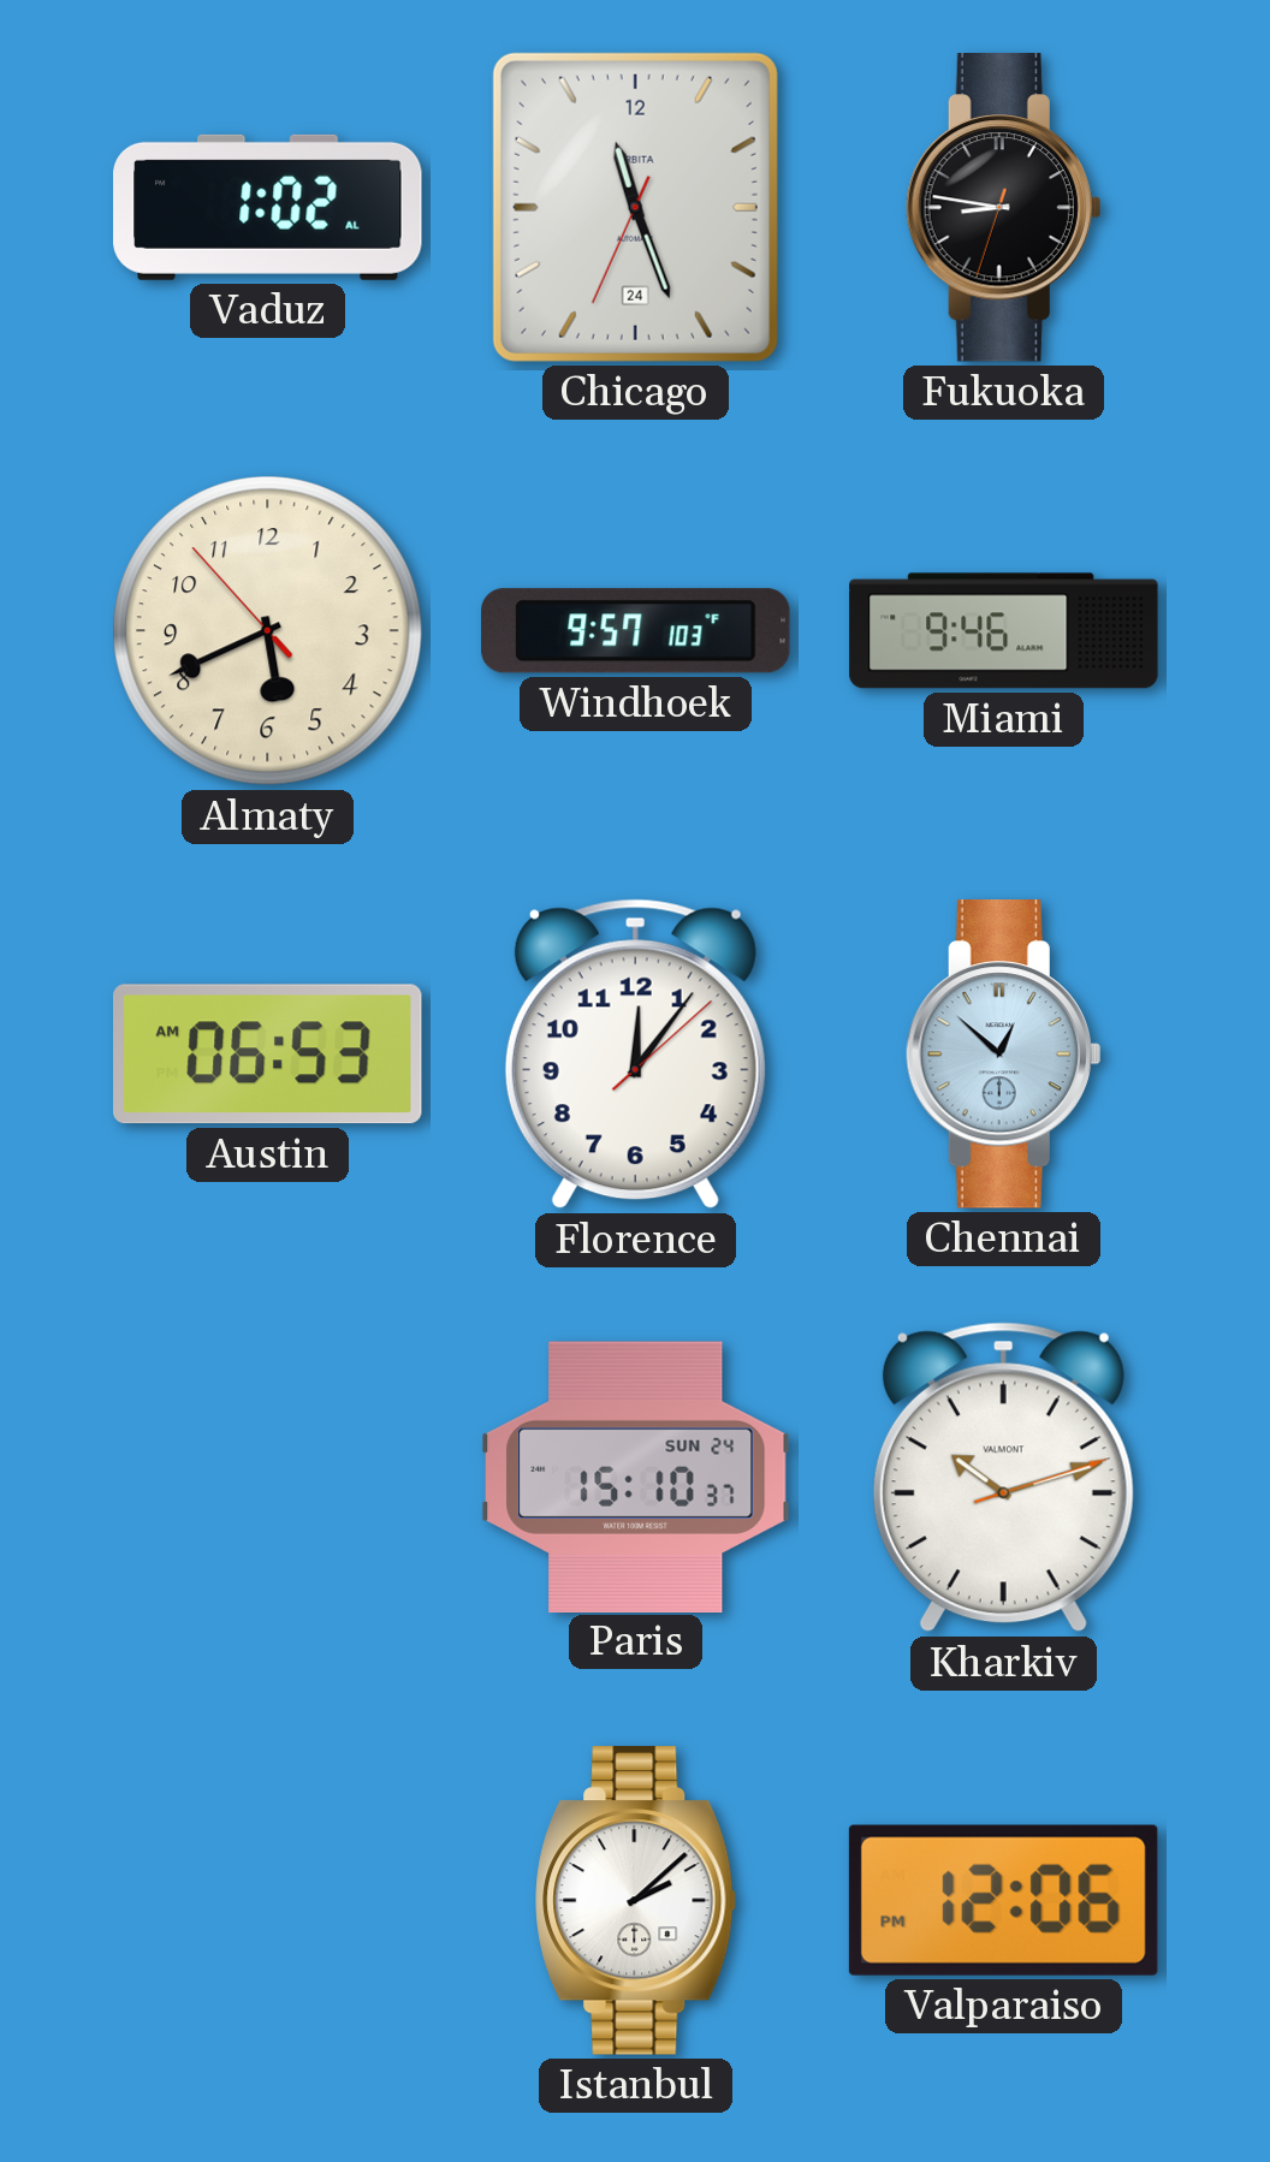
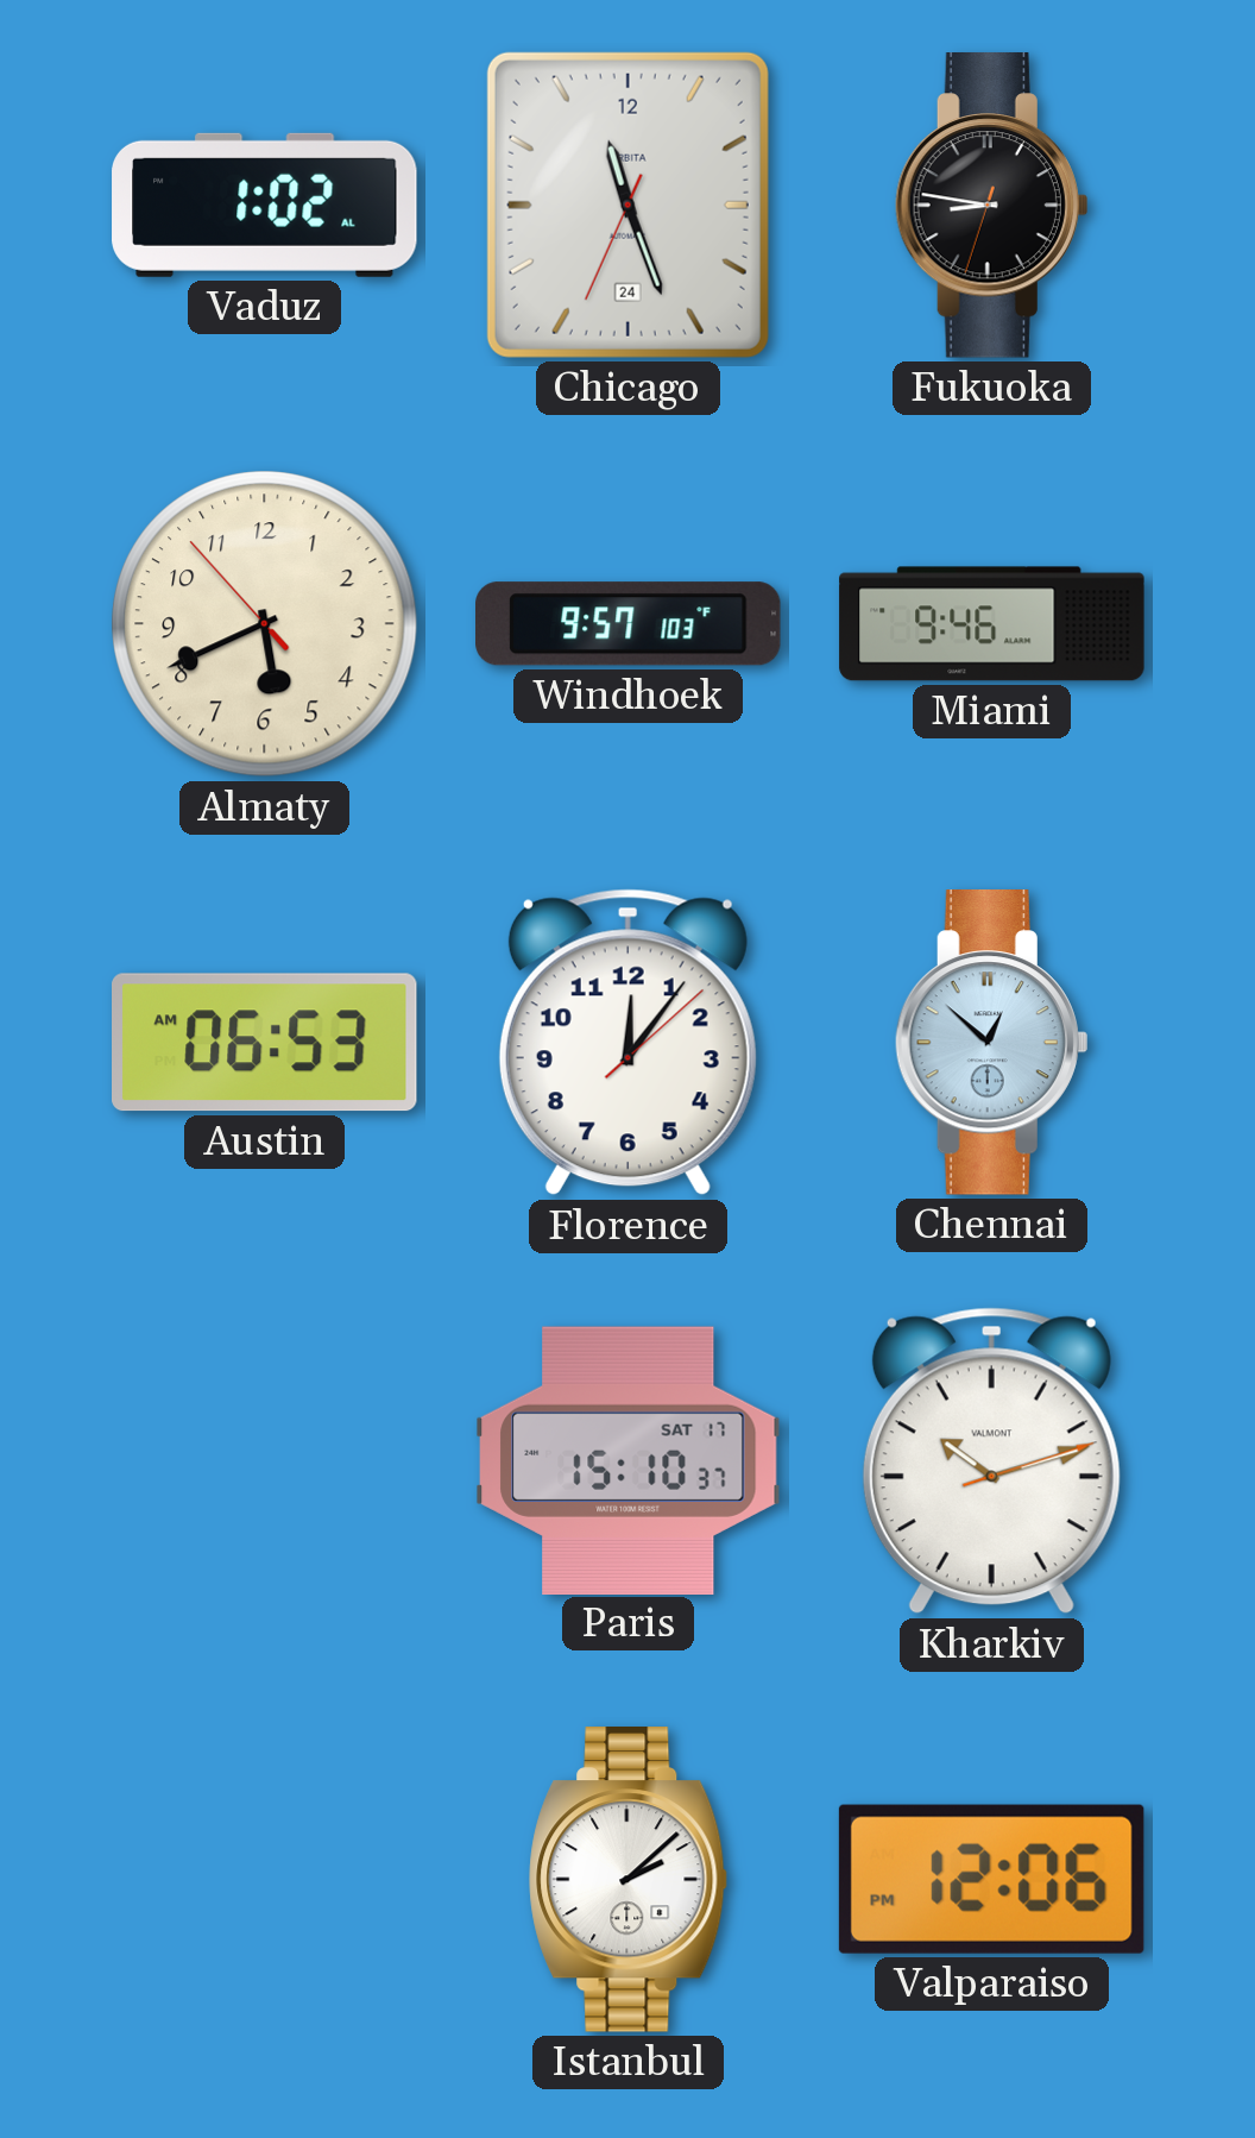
Paris date: SUN 24 -> SAT 17 (629, 1460)
